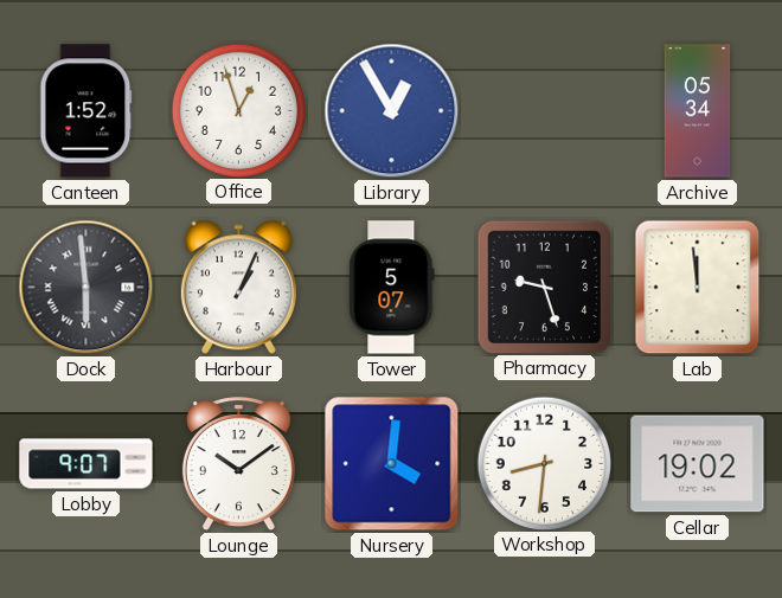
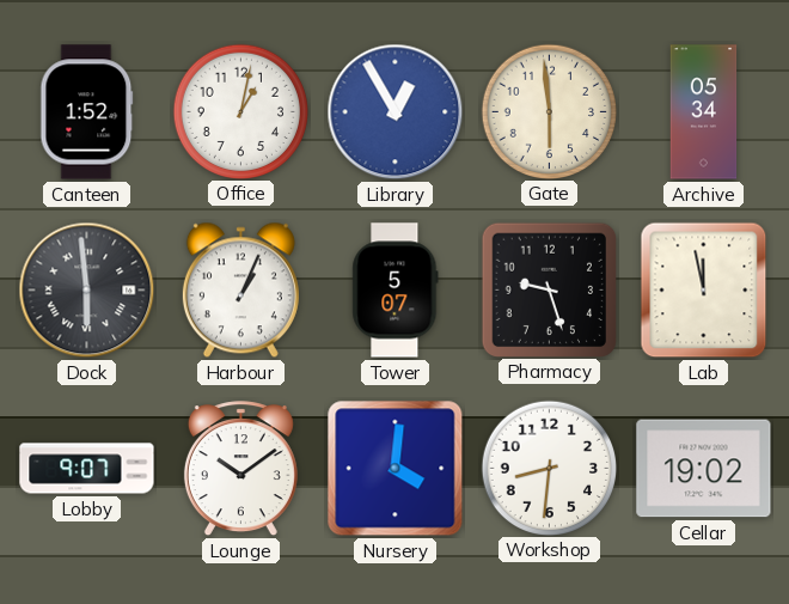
Office: 12:57 -> 1:02 (240, 111)
Gate: none -> 5:59 (549, 111)
Lab: 11:59 -> 11:58 (704, 291)
